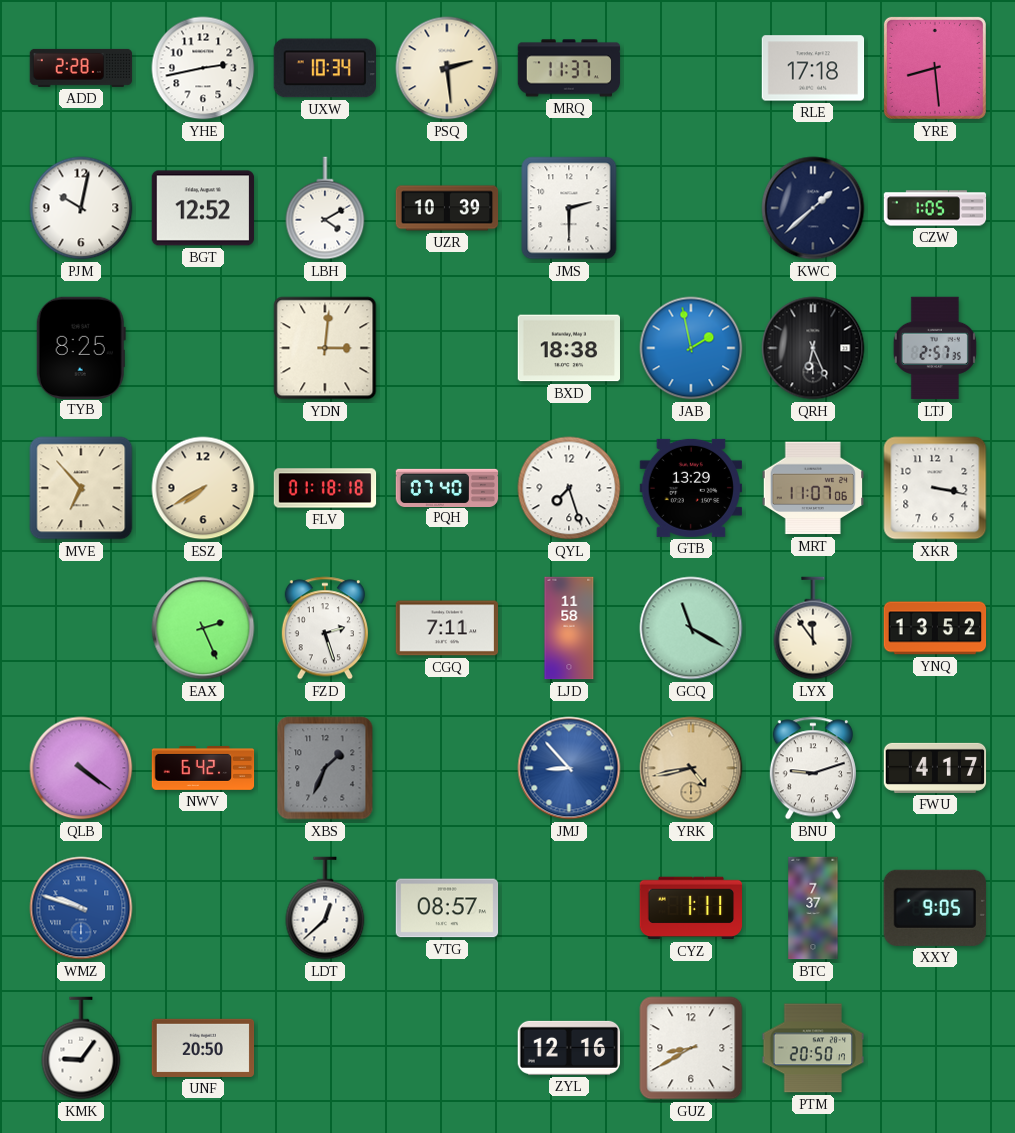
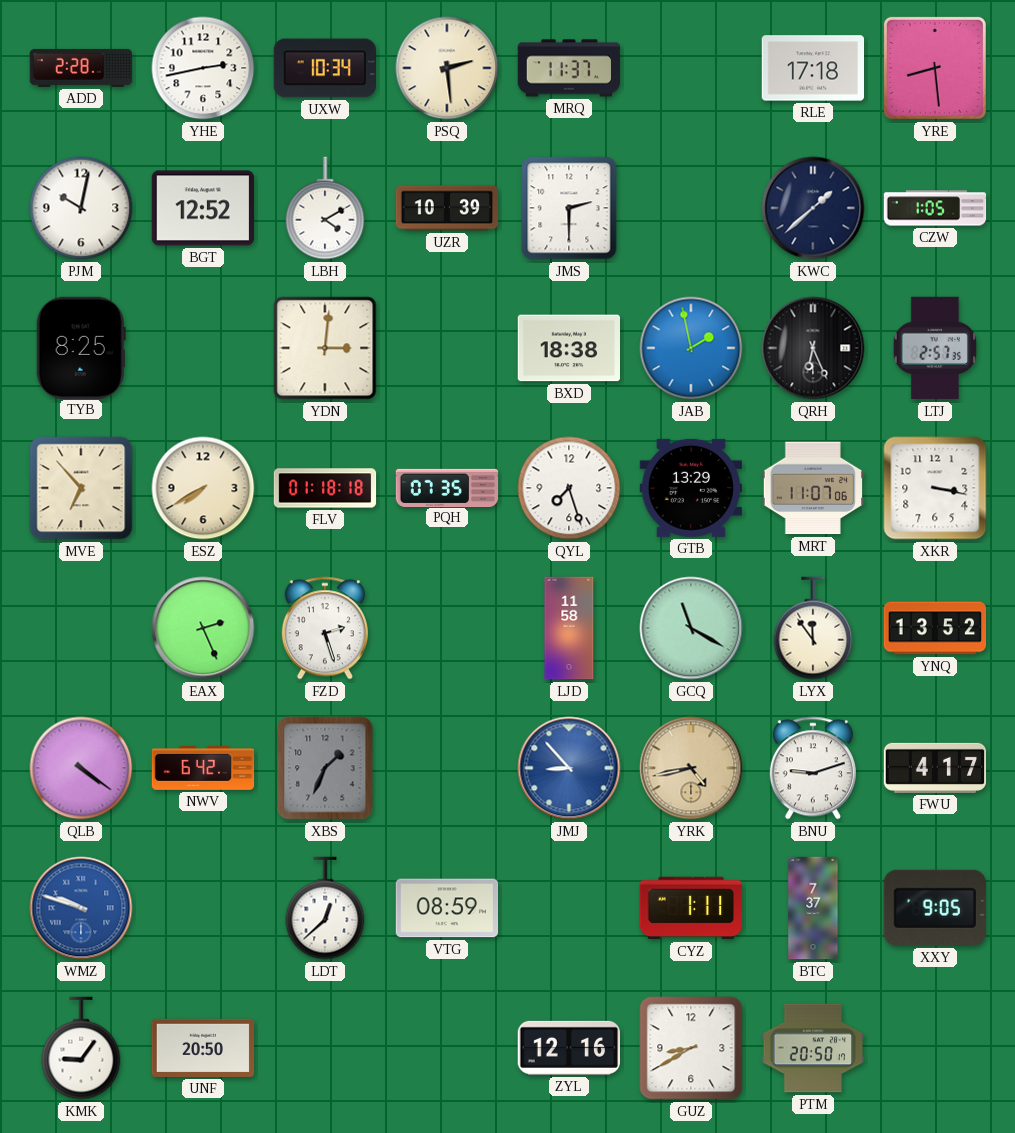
PQH: 07:40 -> 07:35 (447, 487)
CGQ: 7:11 -> none (447, 628)
VTG: 08:57 -> 08:59 (447, 908)
